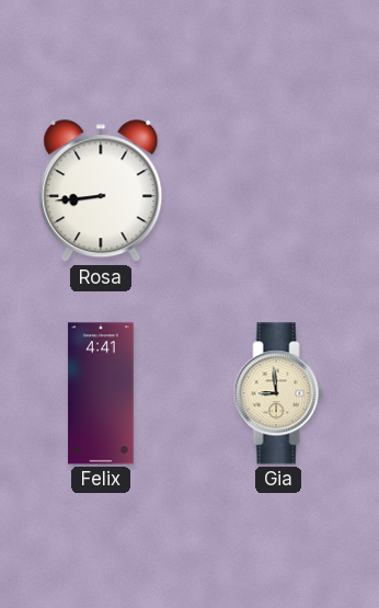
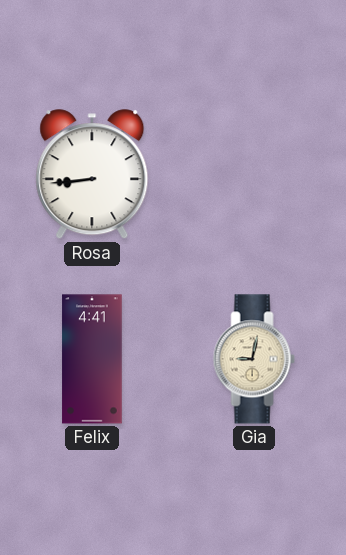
Gia: 8:59 -> 9:02 (254, 359)
